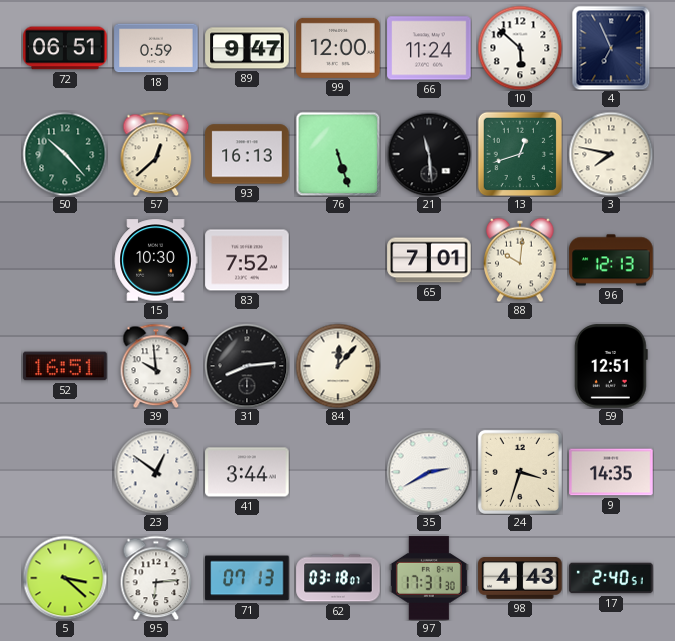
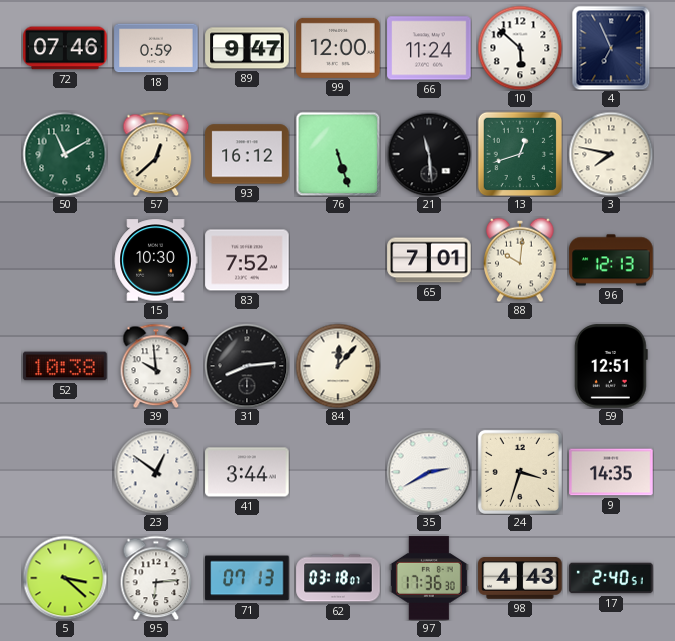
72: 06:51 -> 07:46 (65, 48)
50: 10:23 -> 11:10 (65, 154)
93: 16:13 -> 16:12 (247, 154)
52: 16:51 -> 10:38 (65, 366)
97: 17:31 -> 17:36 (429, 578)
